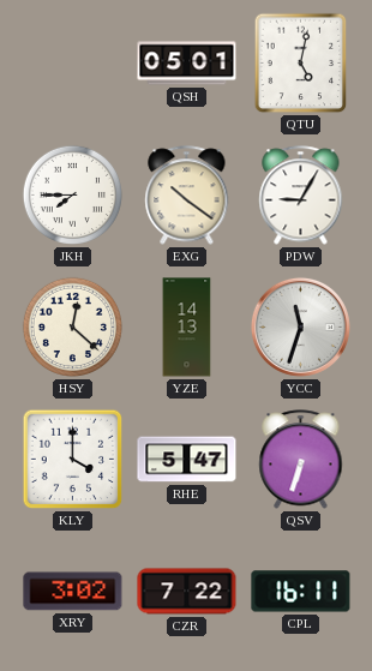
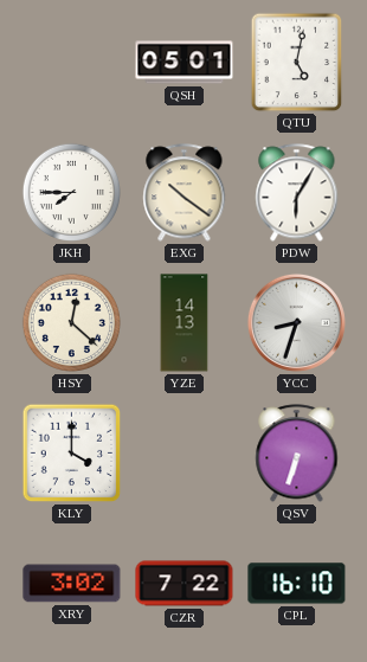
PDW: 9:05 -> 6:05 (297, 193)
YCC: 11:33 -> 8:33 (296, 322)
RHE: 5:47 -> none (187, 460)
CPL: 16:11 -> 16:10 (297, 584)
